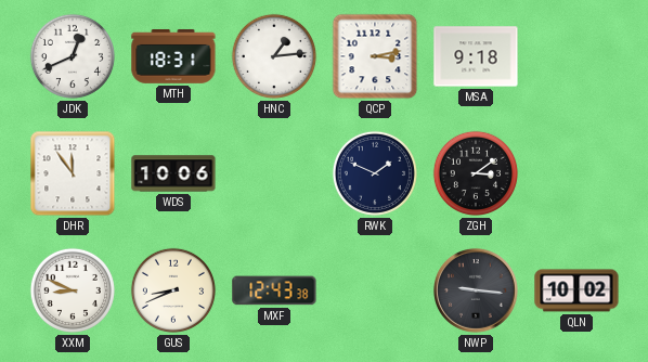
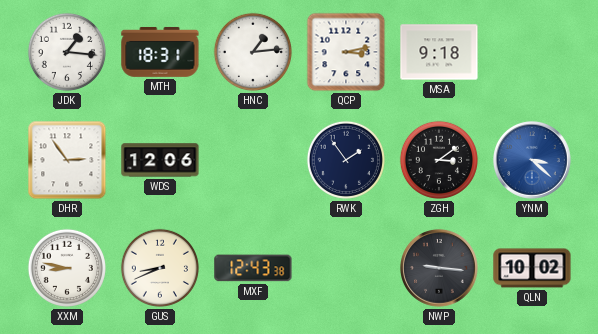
JDK: 12:41 -> 1:16 (67, 52)
DHR: 11:54 -> 2:54 (67, 160)
WDS: 10:06 -> 12:06 (160, 160)
RWK: 1:49 -> 1:54 (346, 160)
YNM: none -> 3:22 (533, 161)
XXM: 8:49 -> 8:47 (67, 268)
